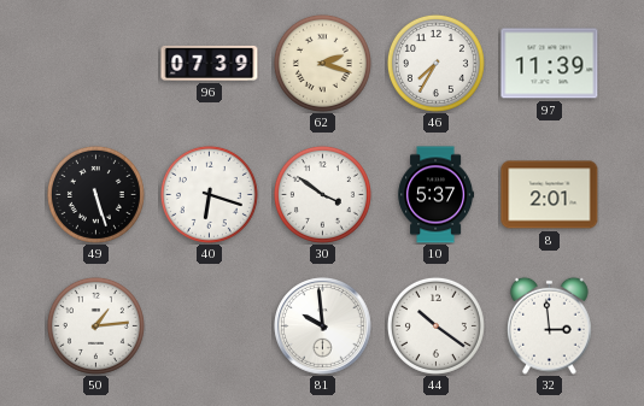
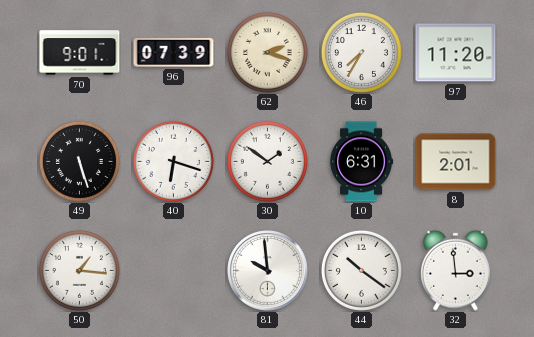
70: none -> 9:01 (80, 53)
97: 11:39 -> 11:20 (456, 53)
30: 3:51 -> 1:51 (267, 161)
10: 5:37 -> 6:31 (362, 162)
50: 1:14 -> 1:16 (79, 270)
